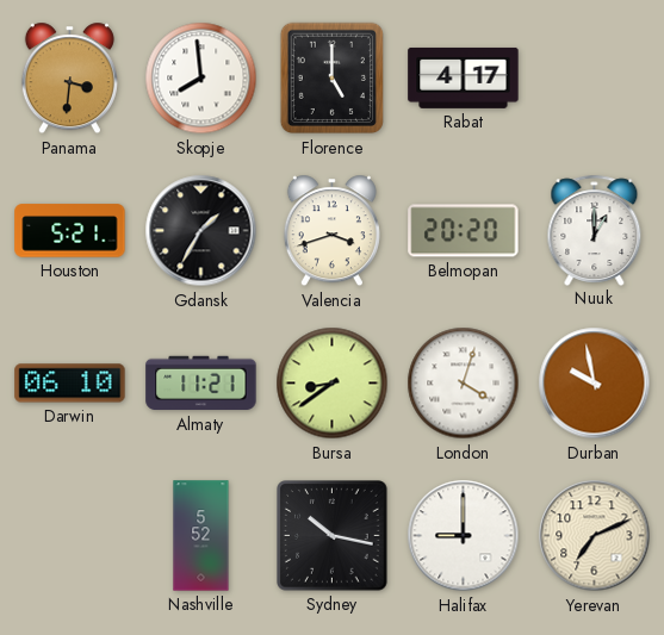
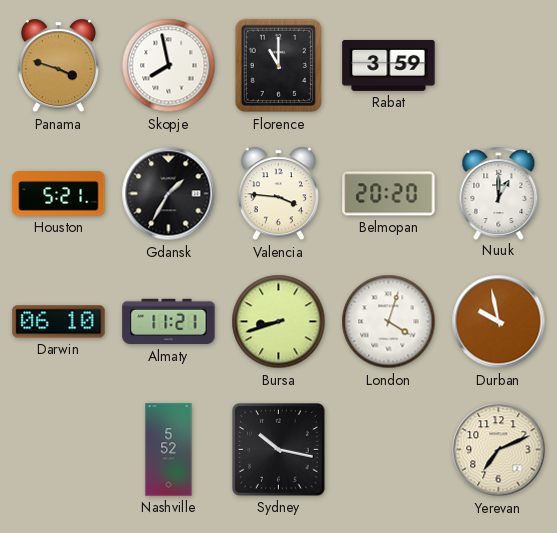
Panama: 3:31 -> 3:48 (58, 66)
Skopje: 7:59 -> 7:58 (169, 66)
Florence: 5:00 -> 11:00 (278, 66)
Rabat: 4:17 -> 3:59 (389, 65)
Valencia: 3:42 -> 3:46 (278, 194)
Bursa: 8:39 -> 8:42 (279, 322)
Halifax: 9:00 -> none (464, 536)
